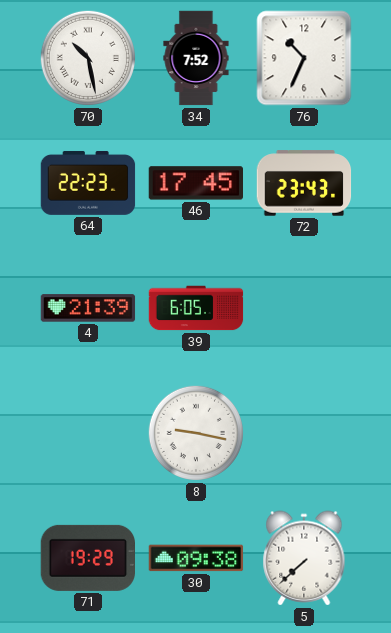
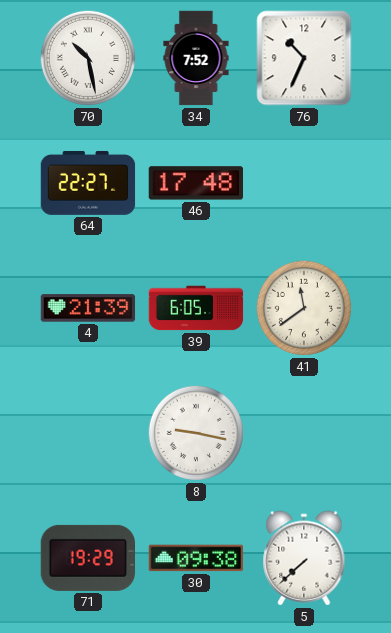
64: 22:23 -> 22:27 (88, 183)
46: 17:45 -> 17:48 (195, 183)
72: 23:43 -> none (304, 183)
41: none -> 11:39 (304, 308)
